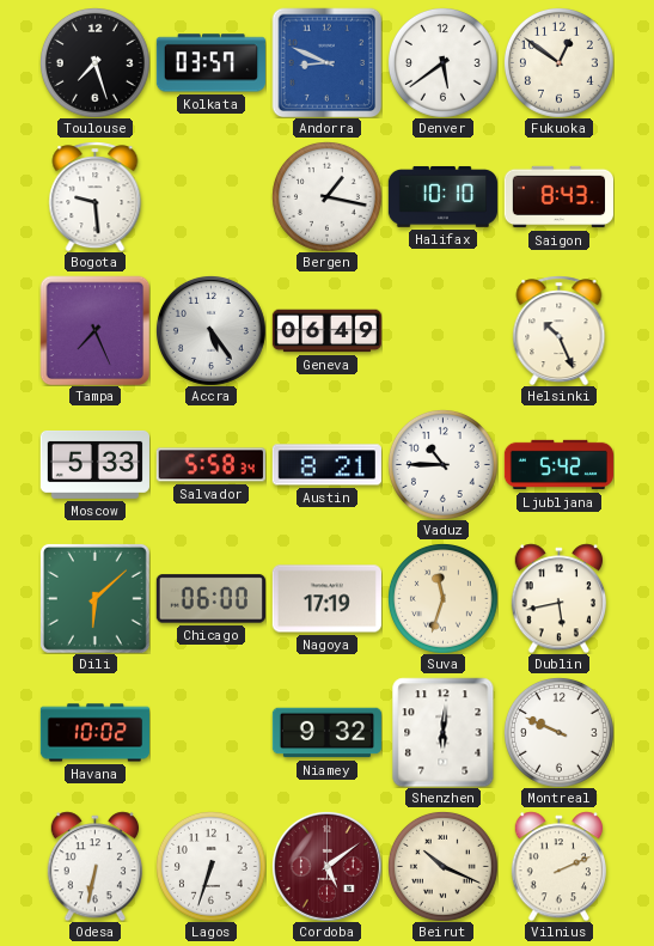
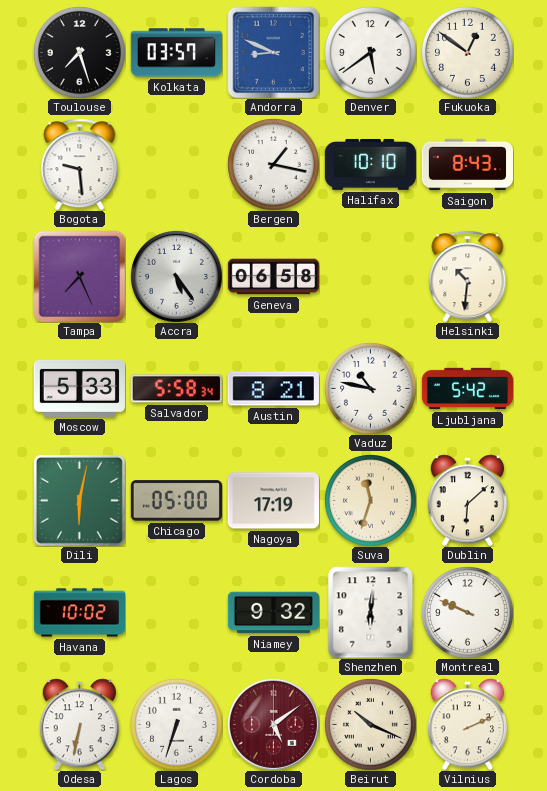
Geneva: 06:49 -> 06:58 (273, 277)
Helsinki: 10:26 -> 10:31 (468, 276)
Vaduz: 10:45 -> 10:47 (371, 389)
Dili: 6:08 -> 6:02 (79, 500)
Chicago: 06:00 -> 05:00 (176, 501)
Dublin: 5:43 -> 6:08 (467, 500)
